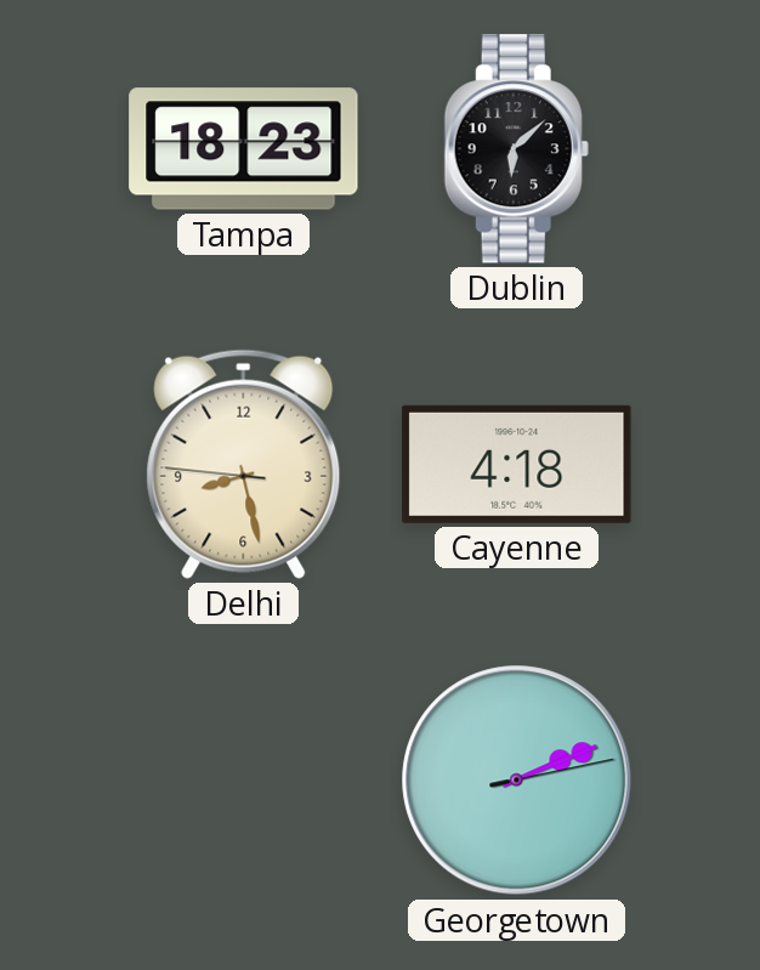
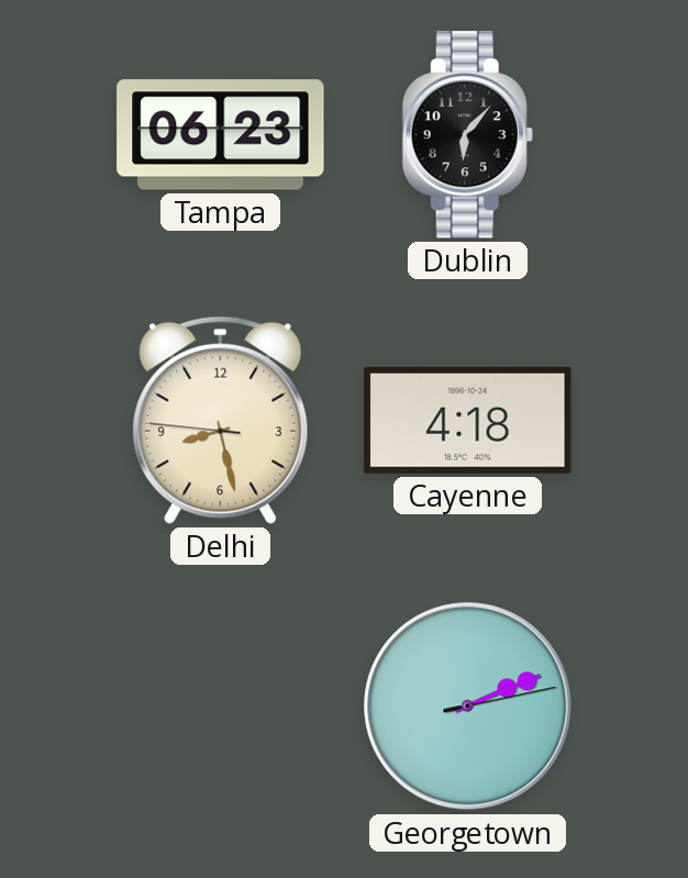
Tampa: 18:23 -> 06:23 (221, 135)
Dublin: 6:08 -> 6:07 (467, 135)
